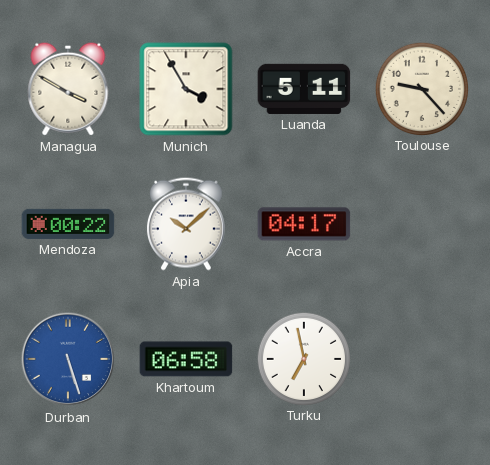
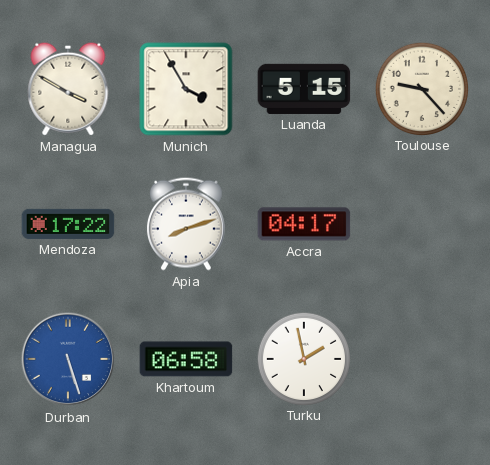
Luanda: 5:11 -> 5:15 (304, 89)
Mendoza: 00:22 -> 17:22 (68, 224)
Apia: 10:08 -> 8:12 (186, 224)
Turku: 6:58 -> 1:58 (303, 358)
